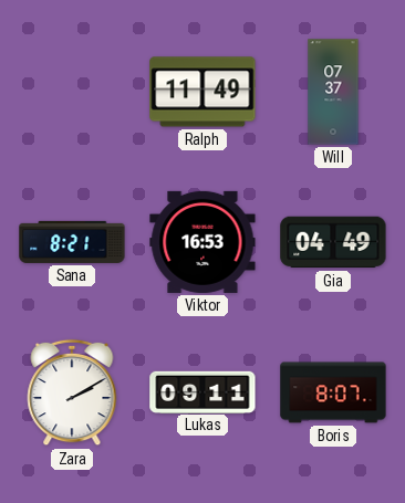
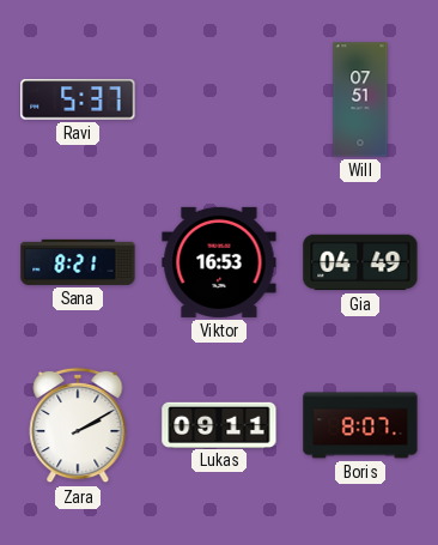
Ravi: none -> 5:37 (78, 99)
Ralph: 11:49 -> none (202, 92)
Will: 07:37 -> 07:51 (360, 99)
